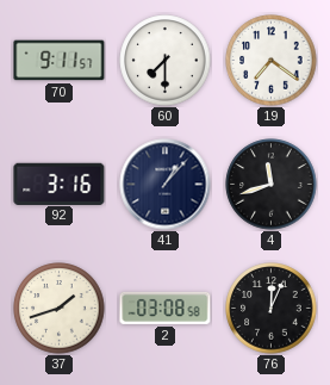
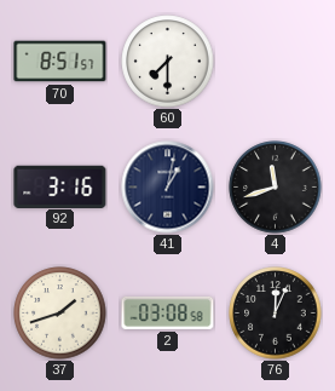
70: 9:11 -> 8:51 (60, 62)
19: 7:21 -> none (272, 61)
41: 1:07 -> 1:02 (168, 188)
